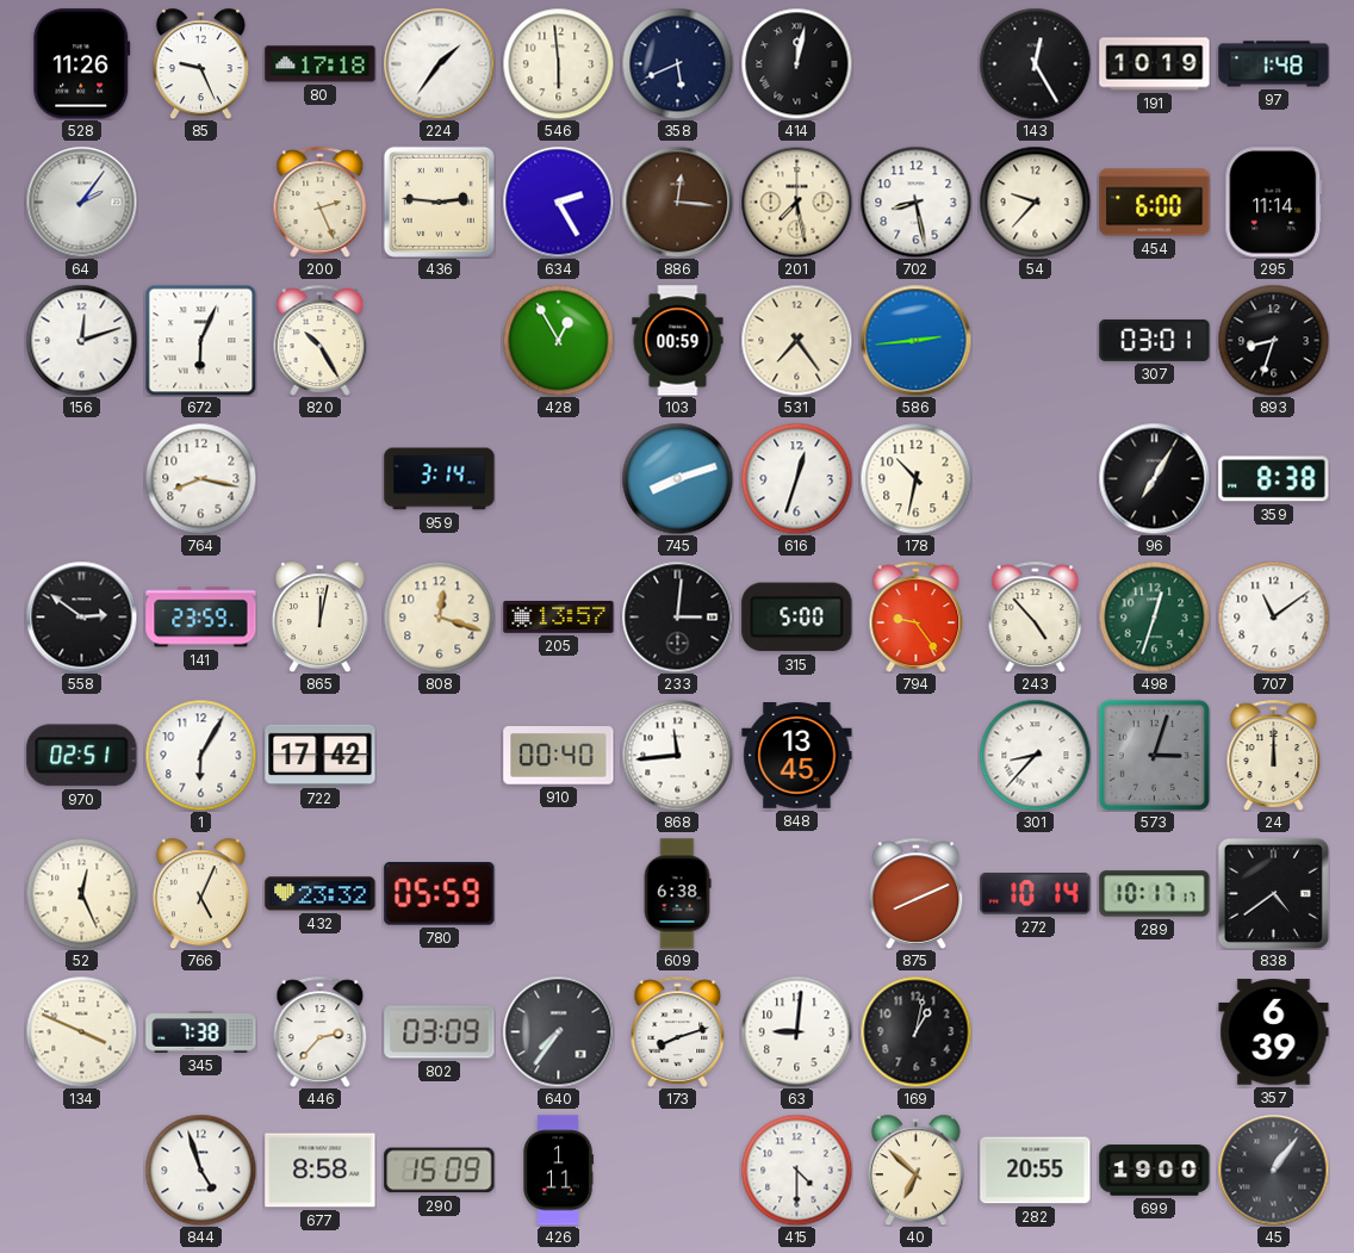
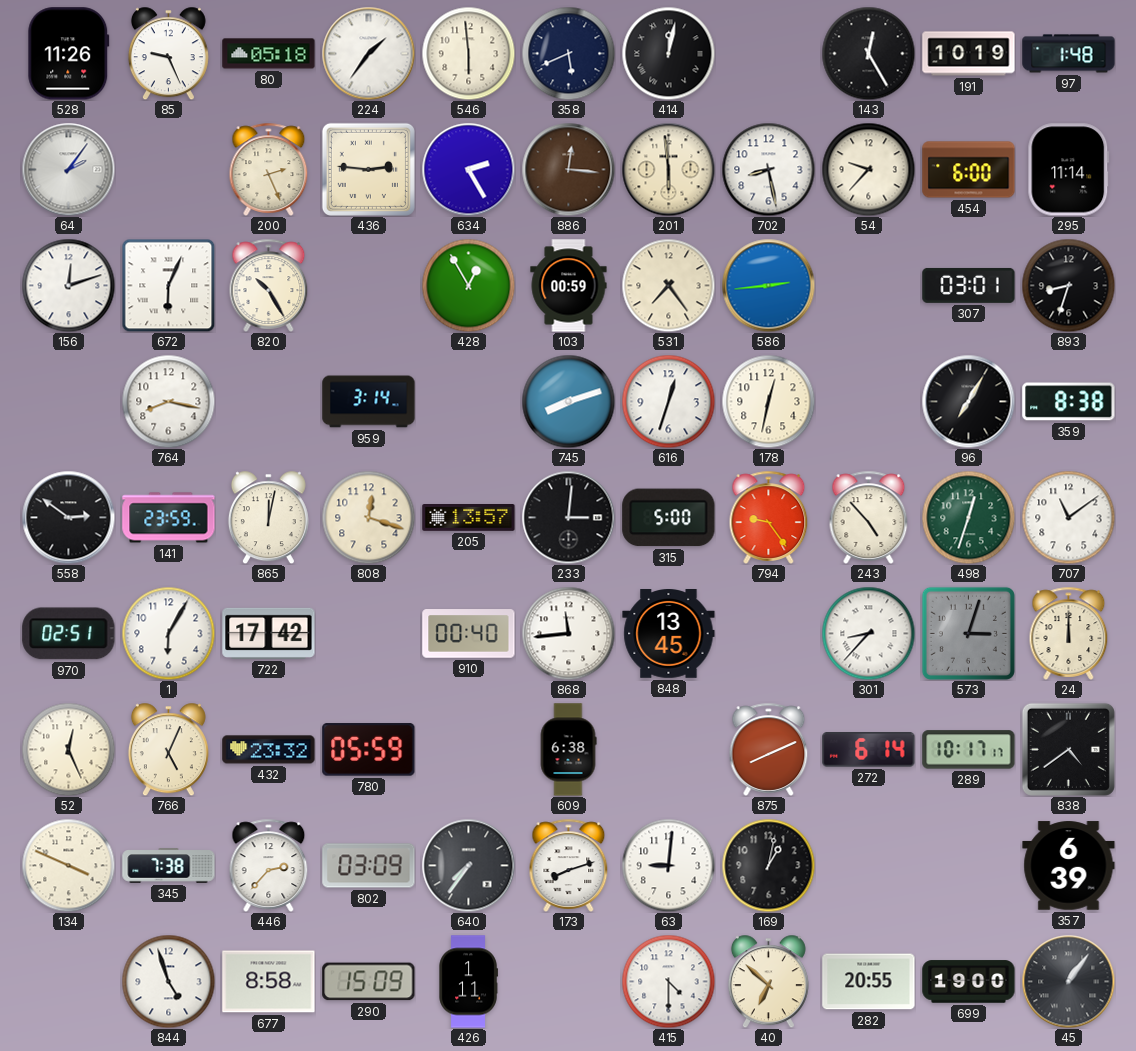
80: 17:18 -> 05:18 (269, 54)
201: 7:28 -> 5:59 (668, 169)
178: 10:32 -> 12:32 (768, 401)
272: 10:14 -> 6:14 (869, 750)
